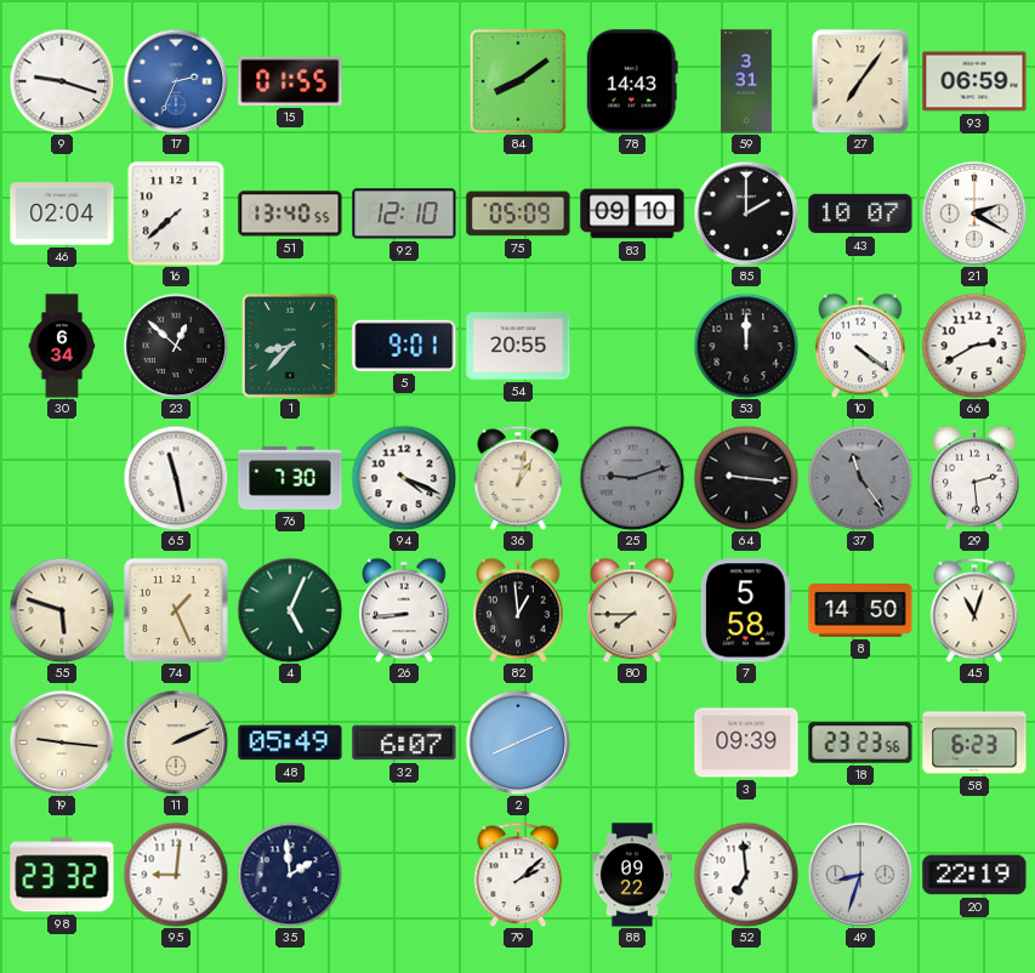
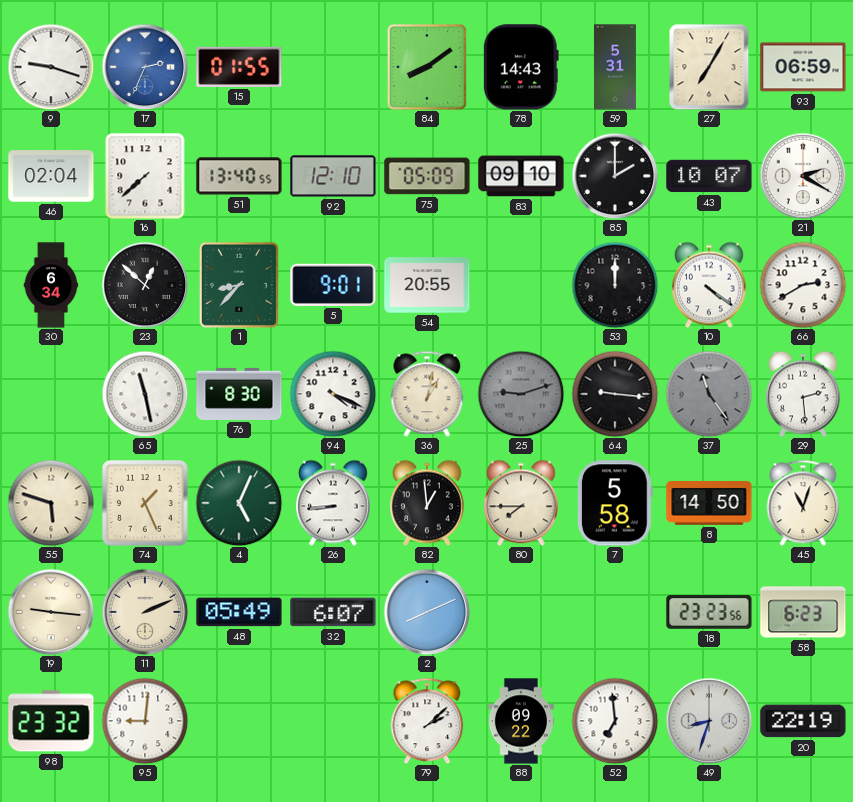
59: 3:31 -> 5:31 (615, 67)
27: 7:06 -> 7:05 (709, 67)
76: 7:30 -> 8:30 (239, 394)
3: 09:39 -> none (746, 742)
35: 1:59 -> none (290, 875)
